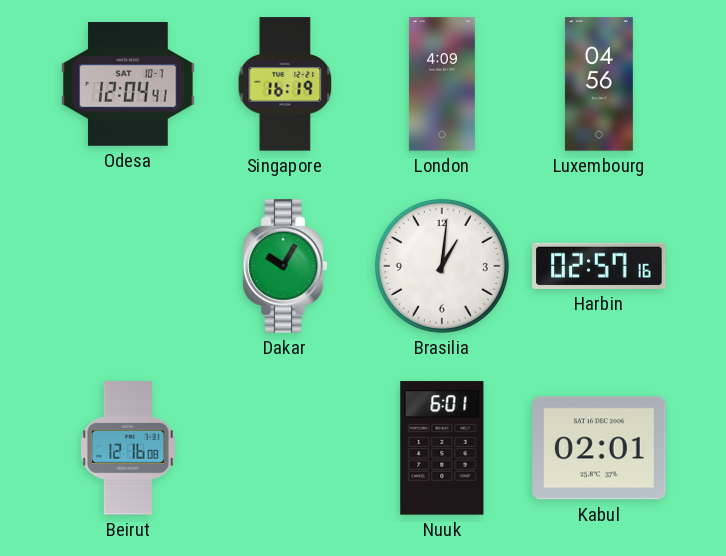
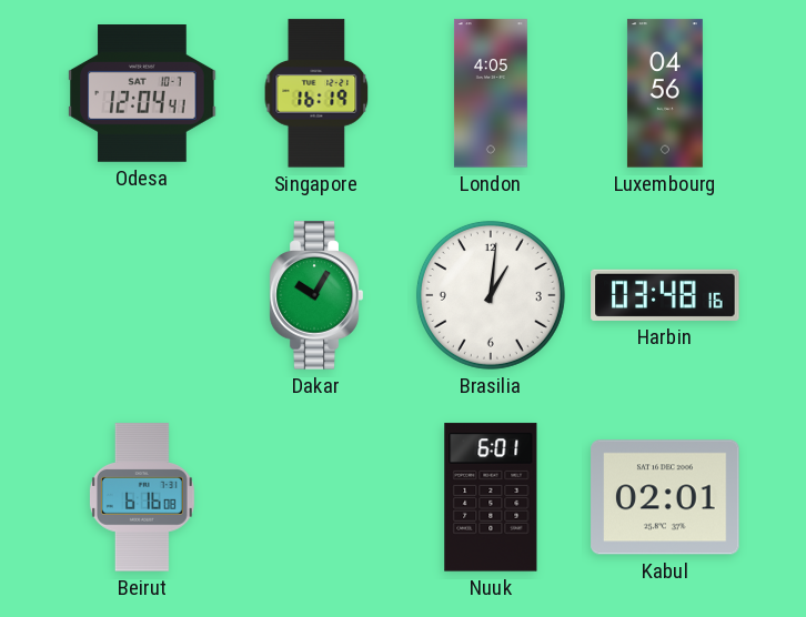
London: 4:09 -> 4:05 (491, 93)
Harbin: 02:57 -> 03:48 (665, 295)
Beirut: 12:16 -> 6:16 (142, 497)
